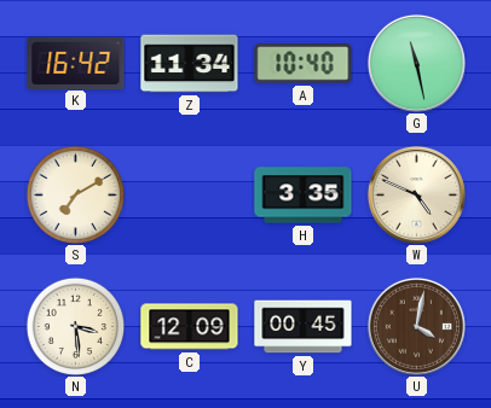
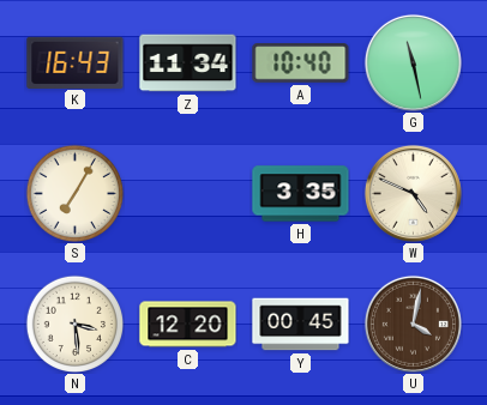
K: 16:42 -> 16:43 (76, 62)
S: 7:10 -> 7:05 (74, 193)
C: 12:09 -> 12:20 (188, 325)
